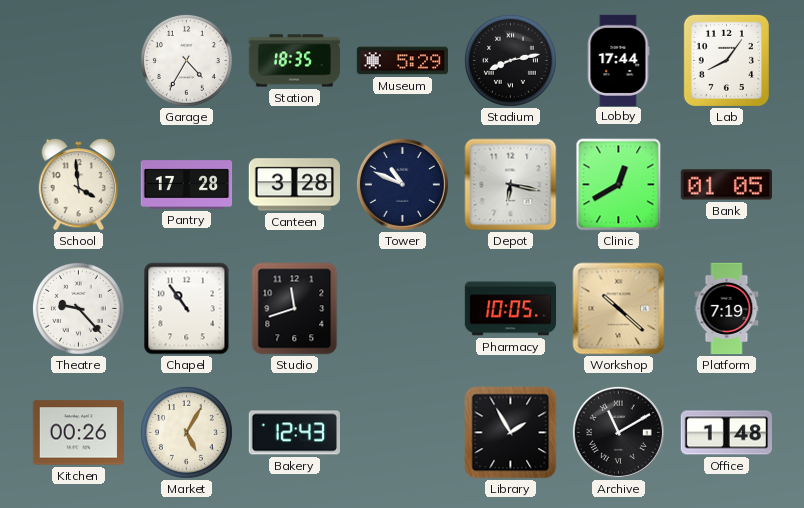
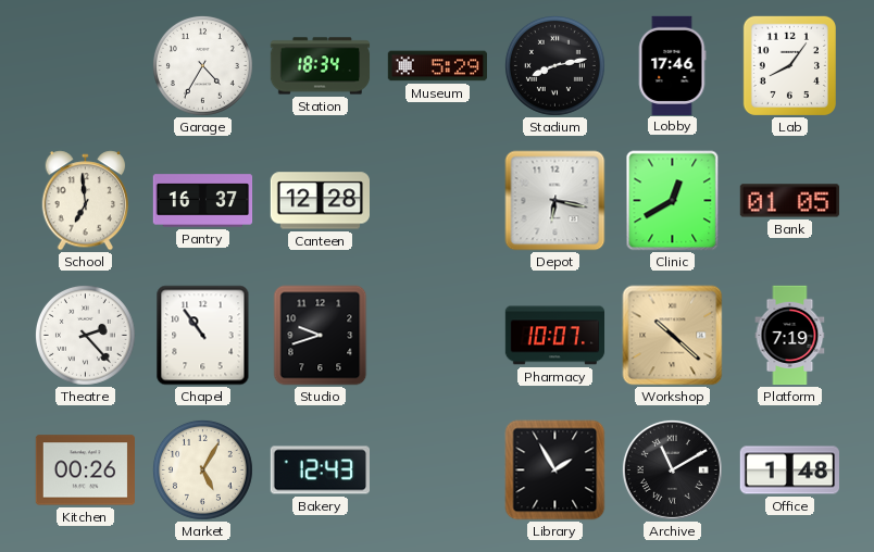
Station: 18:35 -> 18:34 (321, 66)
Lobby: 17:44 -> 17:46 (672, 65)
School: 3:59 -> 6:59 (86, 201)
Pantry: 17:28 -> 16:37 (203, 201)
Canteen: 3:28 -> 12:28 (320, 201)
Tower: 10:49 -> none (402, 184)
Theatre: 9:23 -> 2:23 (85, 335)
Studio: 11:42 -> 9:42 (321, 336)
Pharmacy: 10:05 -> 10:07 (555, 336)
